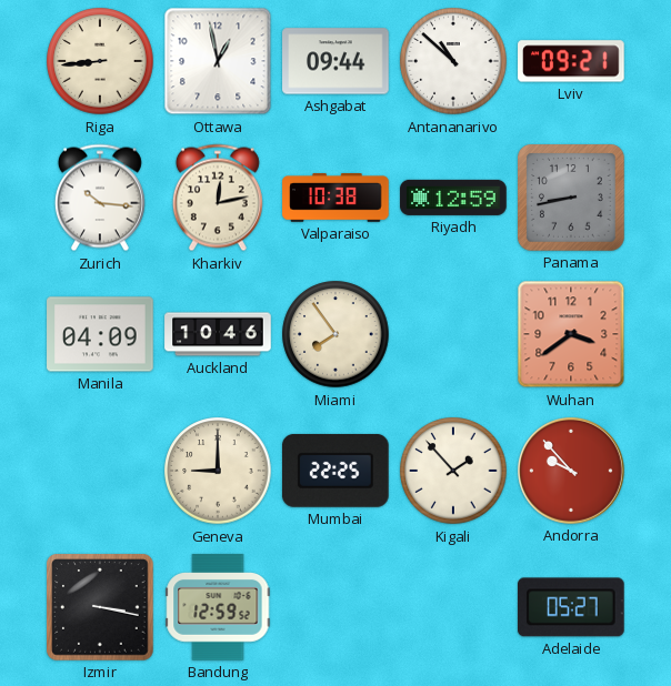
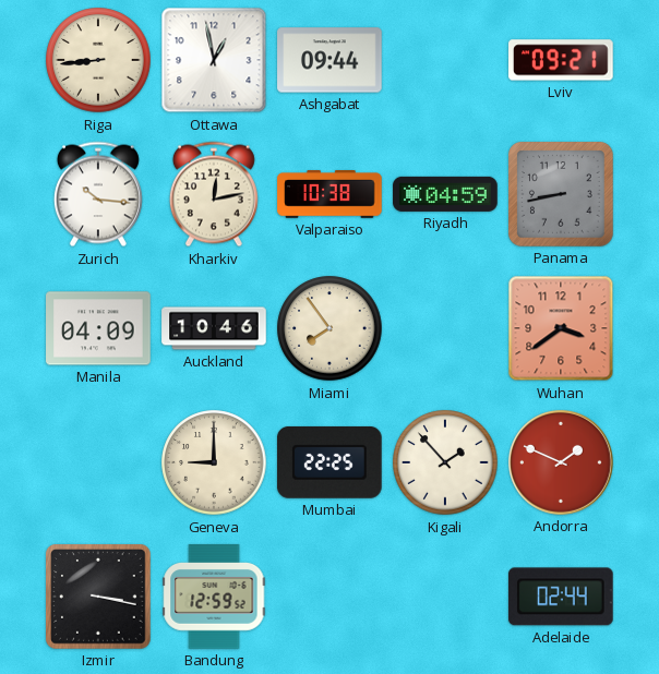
Antananarivo: 10:52 -> none (453, 61)
Riyadh: 12:59 -> 04:59 (445, 194)
Andorra: 9:53 -> 1:49 (561, 462)
Adelaide: 05:27 -> 02:44 (561, 597)
